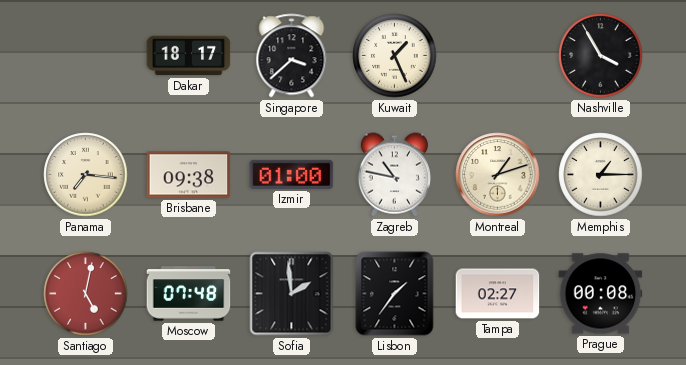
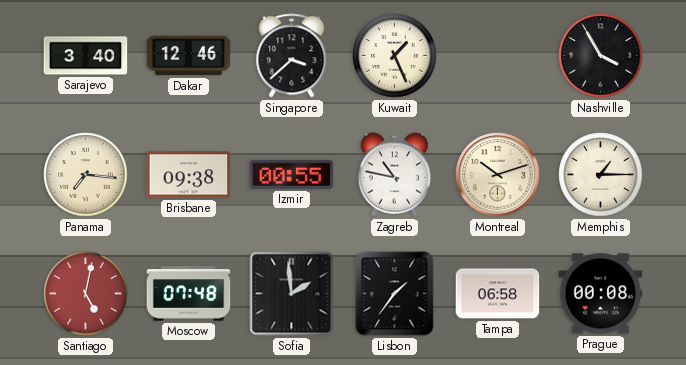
Sarajevo: none -> 3:40 (86, 56)
Dakar: 18:17 -> 12:46 (189, 56)
Izmir: 01:00 -> 00:55 (292, 174)
Montreal: 1:12 -> 10:12 (498, 175)
Tampa: 02:27 -> 06:58 (498, 294)
